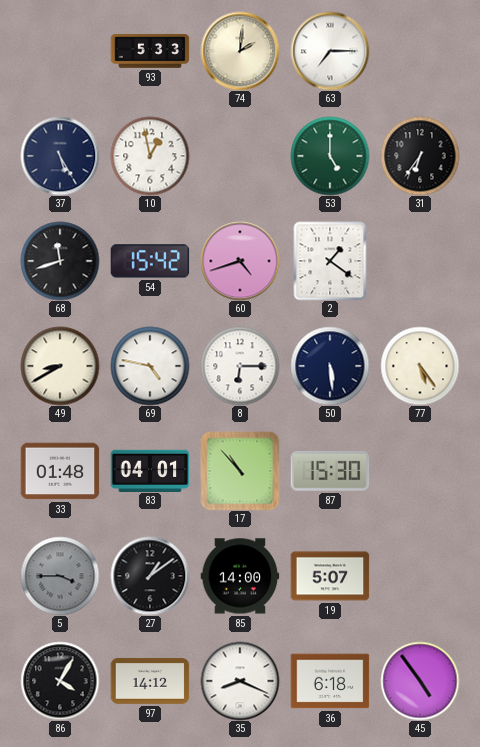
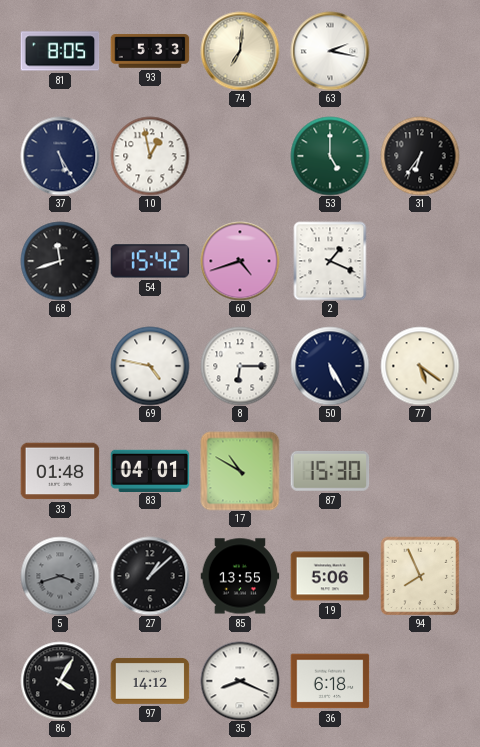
81: none -> 8:05 (60, 51)
74: 2:01 -> 7:01 (240, 51)
63: 7:15 -> 2:17 (330, 51)
2: 1:21 -> 1:19 (330, 261)
49: 8:40 -> none (60, 366)
50: 5:29 -> 5:25 (330, 366)
77: 5:24 -> 5:21 (420, 366)
17: 10:53 -> 10:50 (240, 471)
5: 3:45 -> 3:42 (60, 576)
27: 1:09 -> 1:08 (150, 576)
85: 14:00 -> 13:55 (240, 576)
19: 5:07 -> 5:06 (330, 576)
94: none -> 7:56 (420, 576)
45: 4:54 -> none (420, 681)
